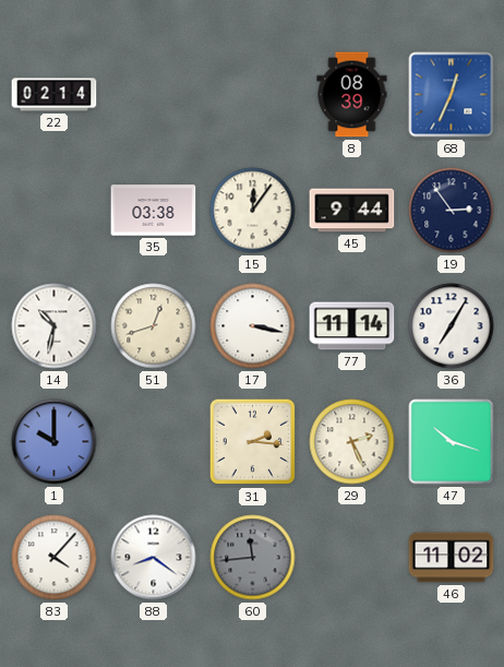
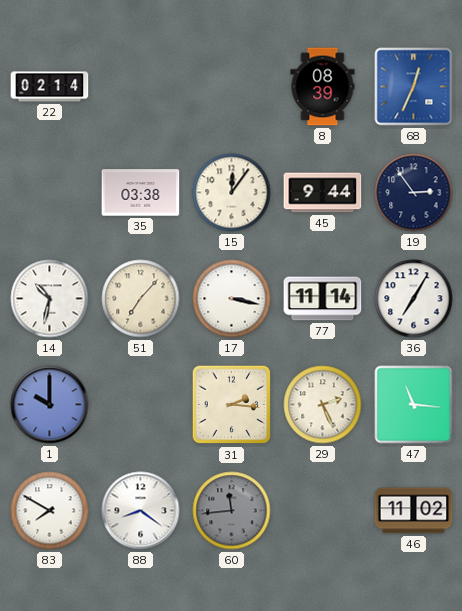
51: 12:42 -> 7:07 (141, 299)
47: 10:18 -> 11:16 (414, 405)
83: 4:07 -> 7:50 (50, 511)
